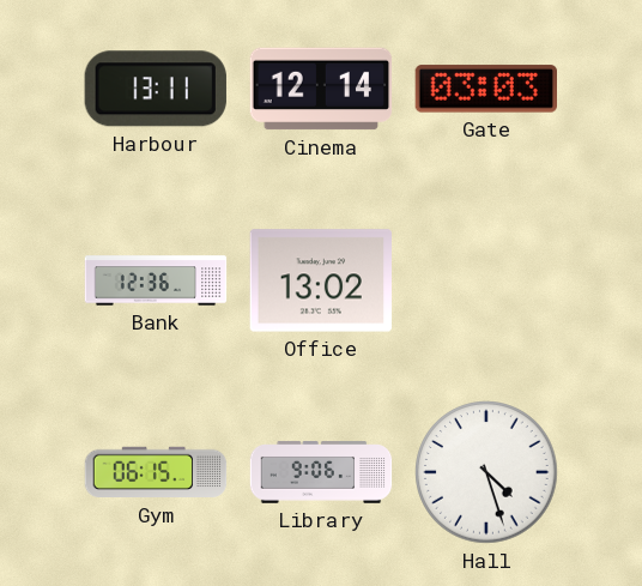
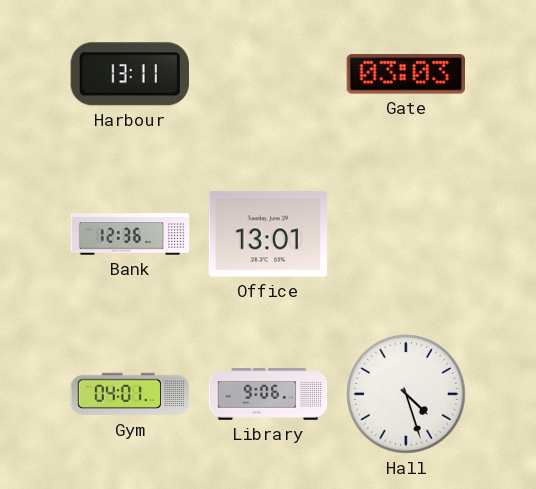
Cinema: 12:14 -> none (321, 89)
Office: 13:02 -> 13:01 (267, 234)
Gym: 06:15 -> 04:01 (130, 394)
